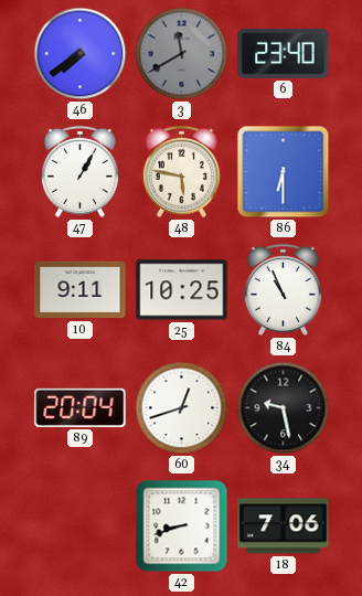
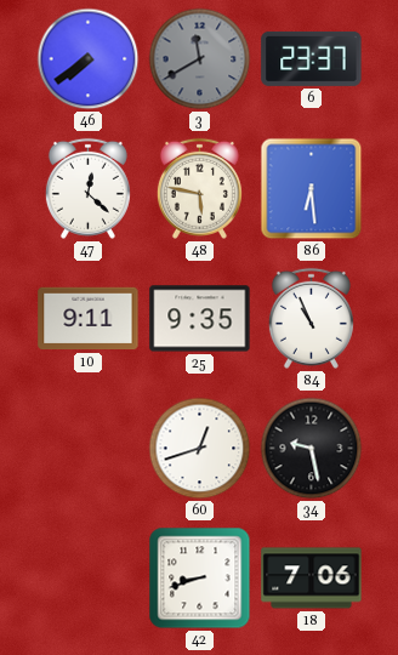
6: 23:40 -> 23:37 (312, 58)
47: 1:05 -> 12:22 (87, 188)
86: 6:30 -> 6:29 (312, 189)
25: 10:25 -> 9:35 (200, 319)
89: 20:04 -> none (81, 407)
